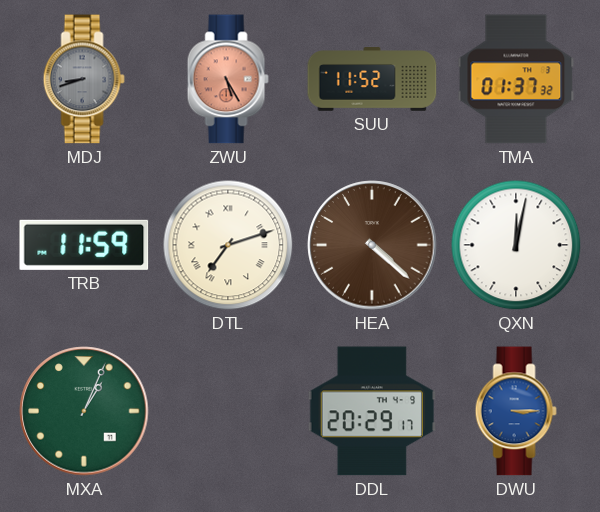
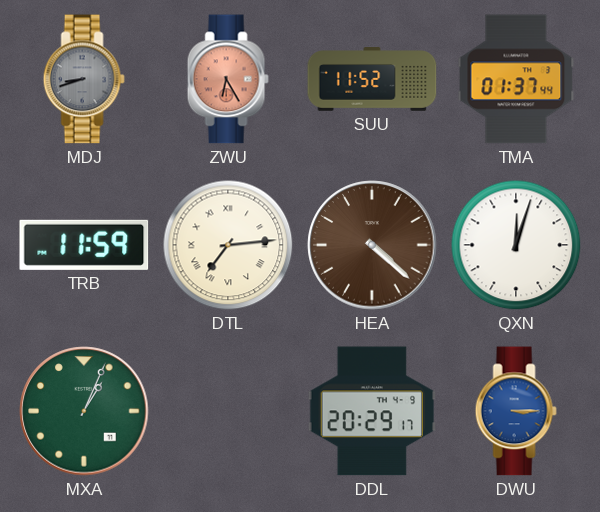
ZWU: 5:25 -> 6:25 (228, 79)
TMA: 01:37:32 -> 01:37:44 (516, 79)
DTL: 7:12 -> 7:14 (228, 245)
QXN: 12:02 -> 12:03 (516, 245)
